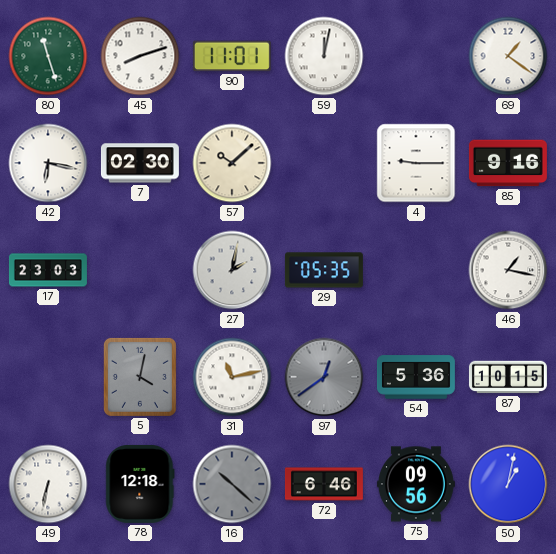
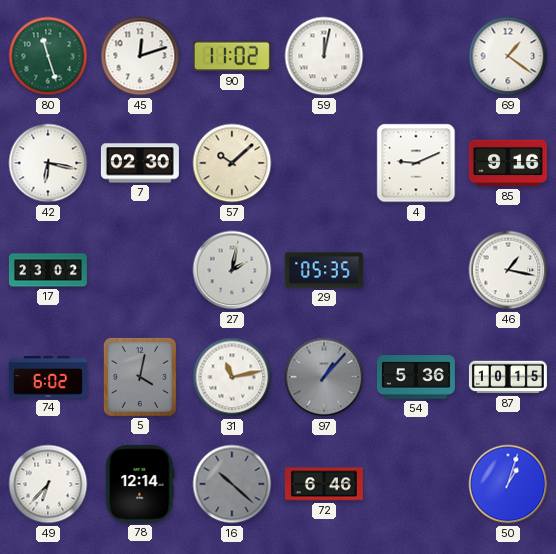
45: 8:12 -> 12:12 (140, 56)
90: 11:01 -> 11:02 (232, 56)
4: 9:15 -> 9:11 (416, 163)
17: 23:03 -> 23:02 (48, 270)
74: none -> 6:02 (48, 377)
97: 12:39 -> 1:07 (324, 377)
49: 6:32 -> 6:37 (48, 484)
78: 12:18 -> 12:14 (140, 484)
75: 09:56 -> none (416, 484)
50: 1:02 -> 1:03 (508, 484)
